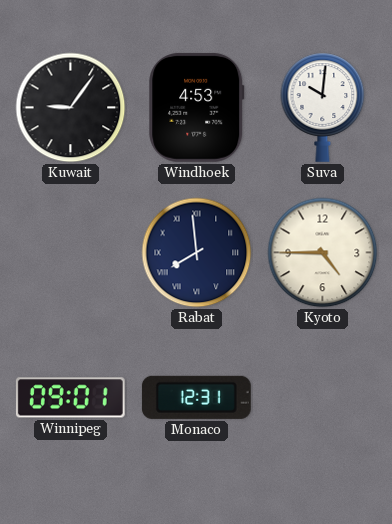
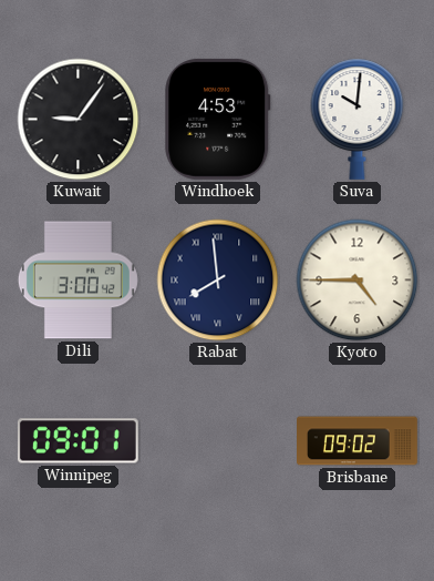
Dili: none -> 3:00 (77, 281)
Monaco: 12:31 -> none (196, 397)
Brisbane: none -> 09:02 (358, 441)
